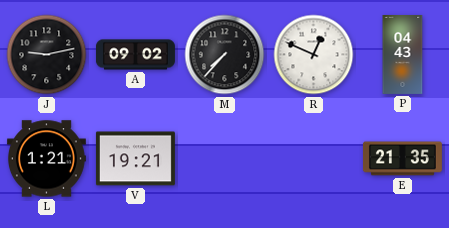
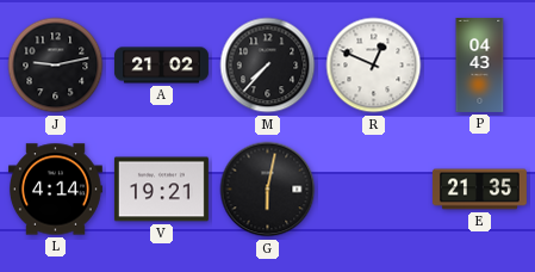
A: 09:02 -> 21:02 (161, 66)
L: 1:21 -> 4:14 (55, 190)
G: none -> 6:02 (268, 190)
